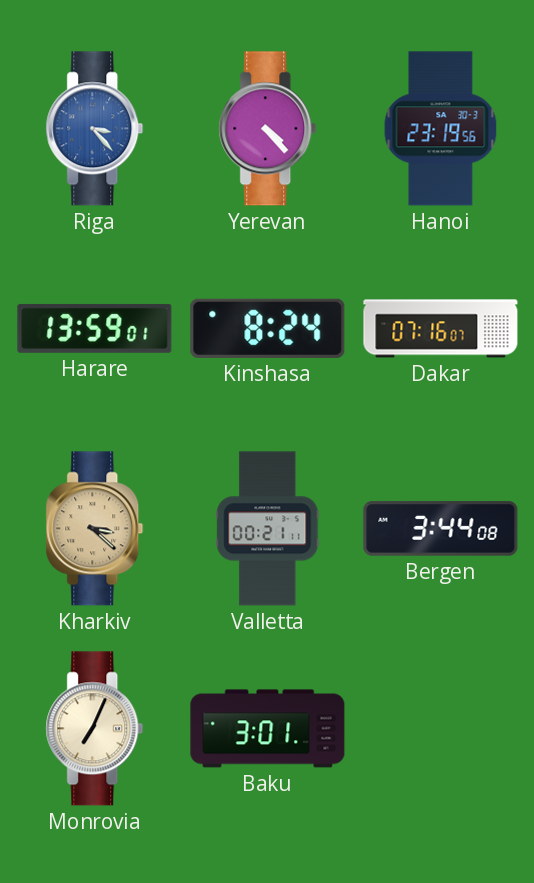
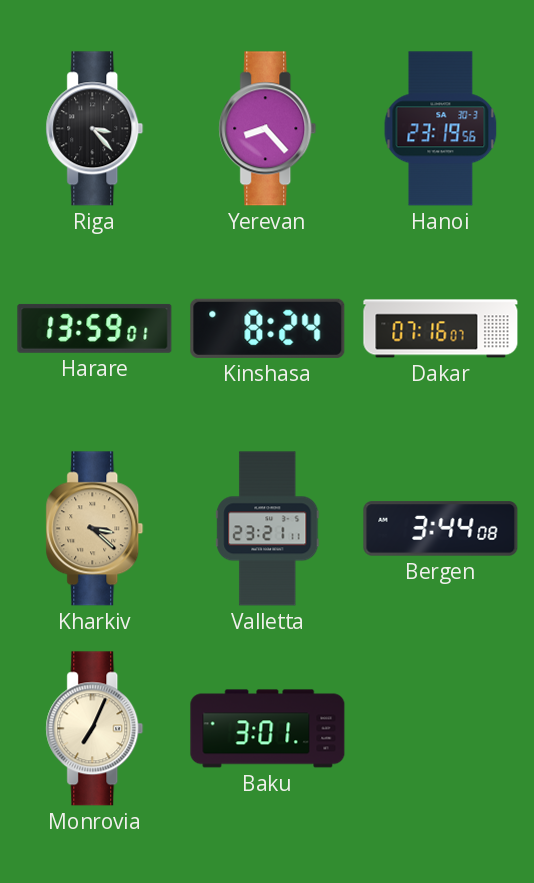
Riga dial: blue -> black (95, 129)
Yerevan: 4:23 -> 8:23 (268, 129)
Valletta: 00:21 -> 23:21 (268, 529)
